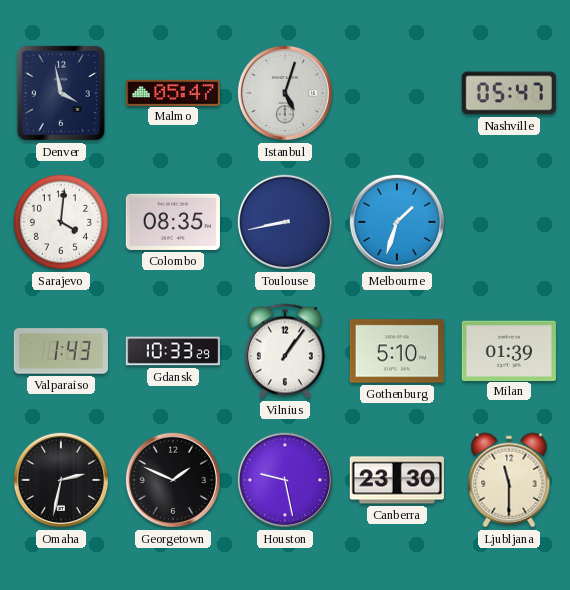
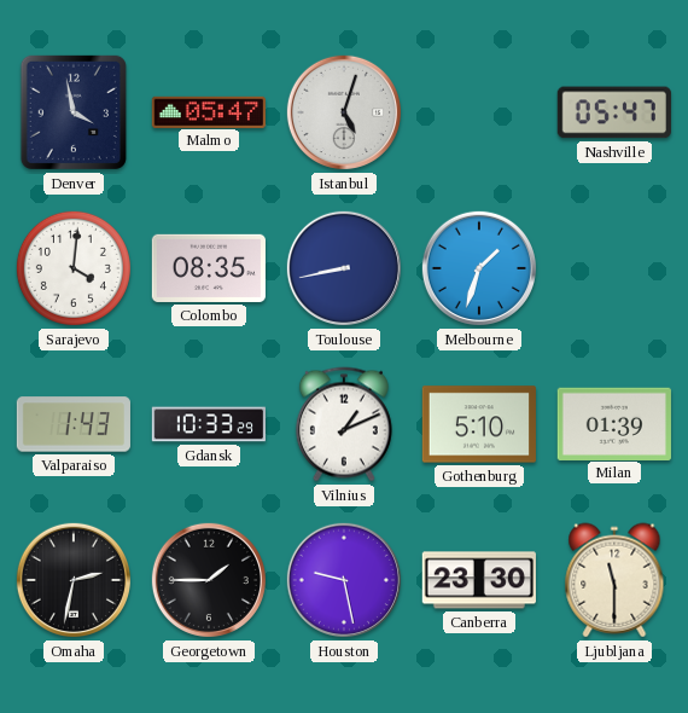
Vilnius: 1:06 -> 1:11 (344, 424)
Georgetown: 1:49 -> 1:45 (209, 580)
